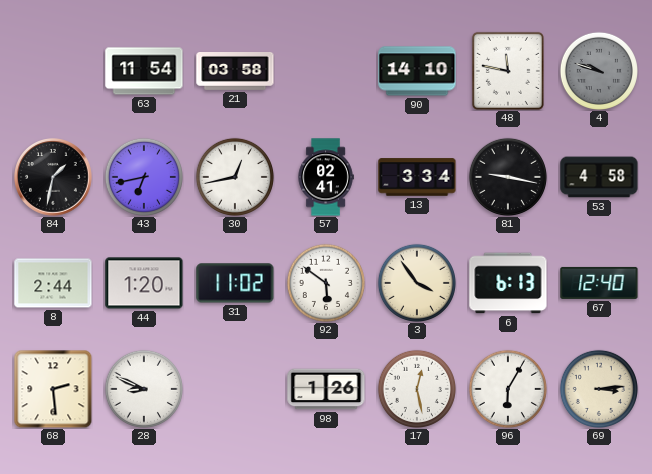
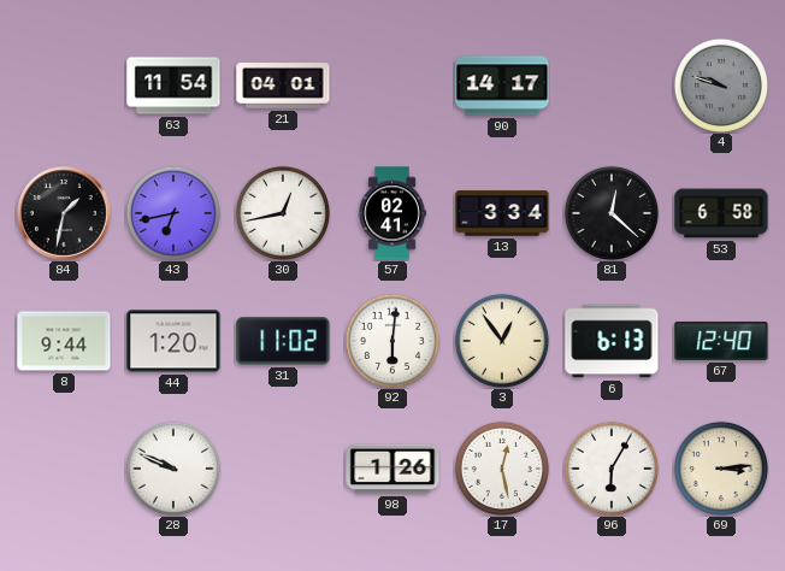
21: 03:58 -> 04:01 (283, 87)
90: 14:10 -> 14:17 (502, 86)
48: 11:47 -> none (508, 71)
81: 9:17 -> 12:22 (612, 213)
53: 4:58 -> 6:58 (721, 213)
8: 2:44 -> 9:44 (64, 341)
92: 5:51 -> 6:01 (392, 341)
3: 3:54 -> 12:54 (502, 341)
68: 2:29 -> none (53, 389)
28: 8:49 -> 9:49 (173, 469)
